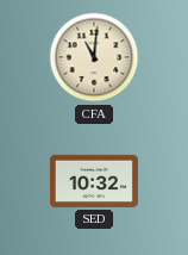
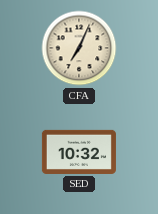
CFA: 11:01 -> 7:04 (79, 48)
